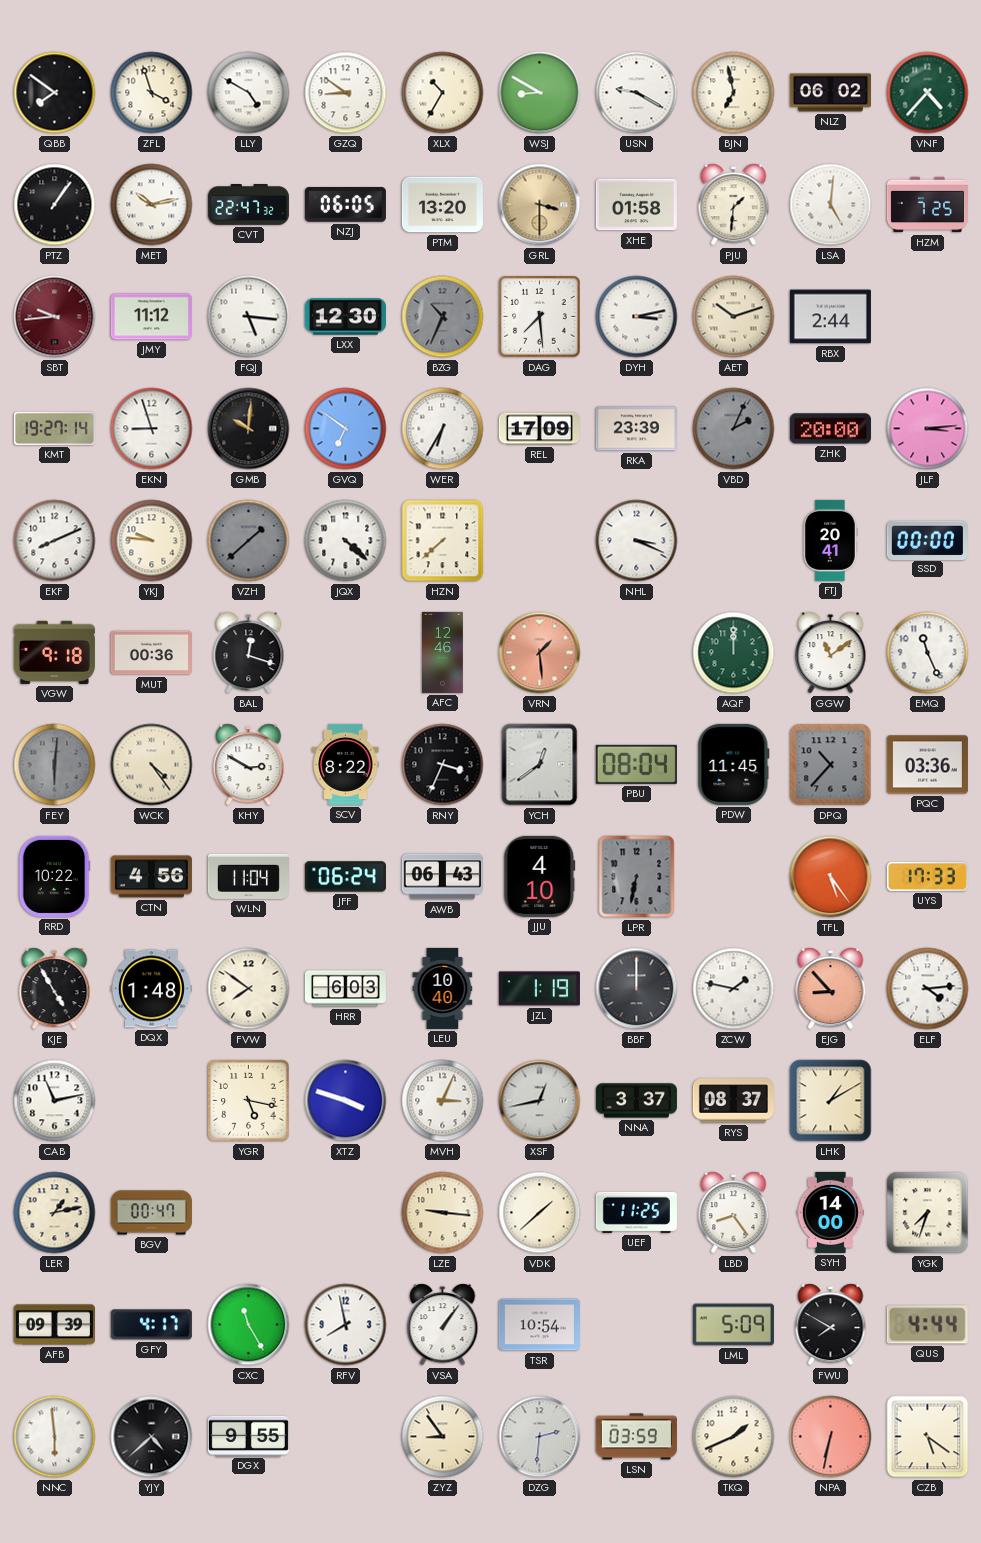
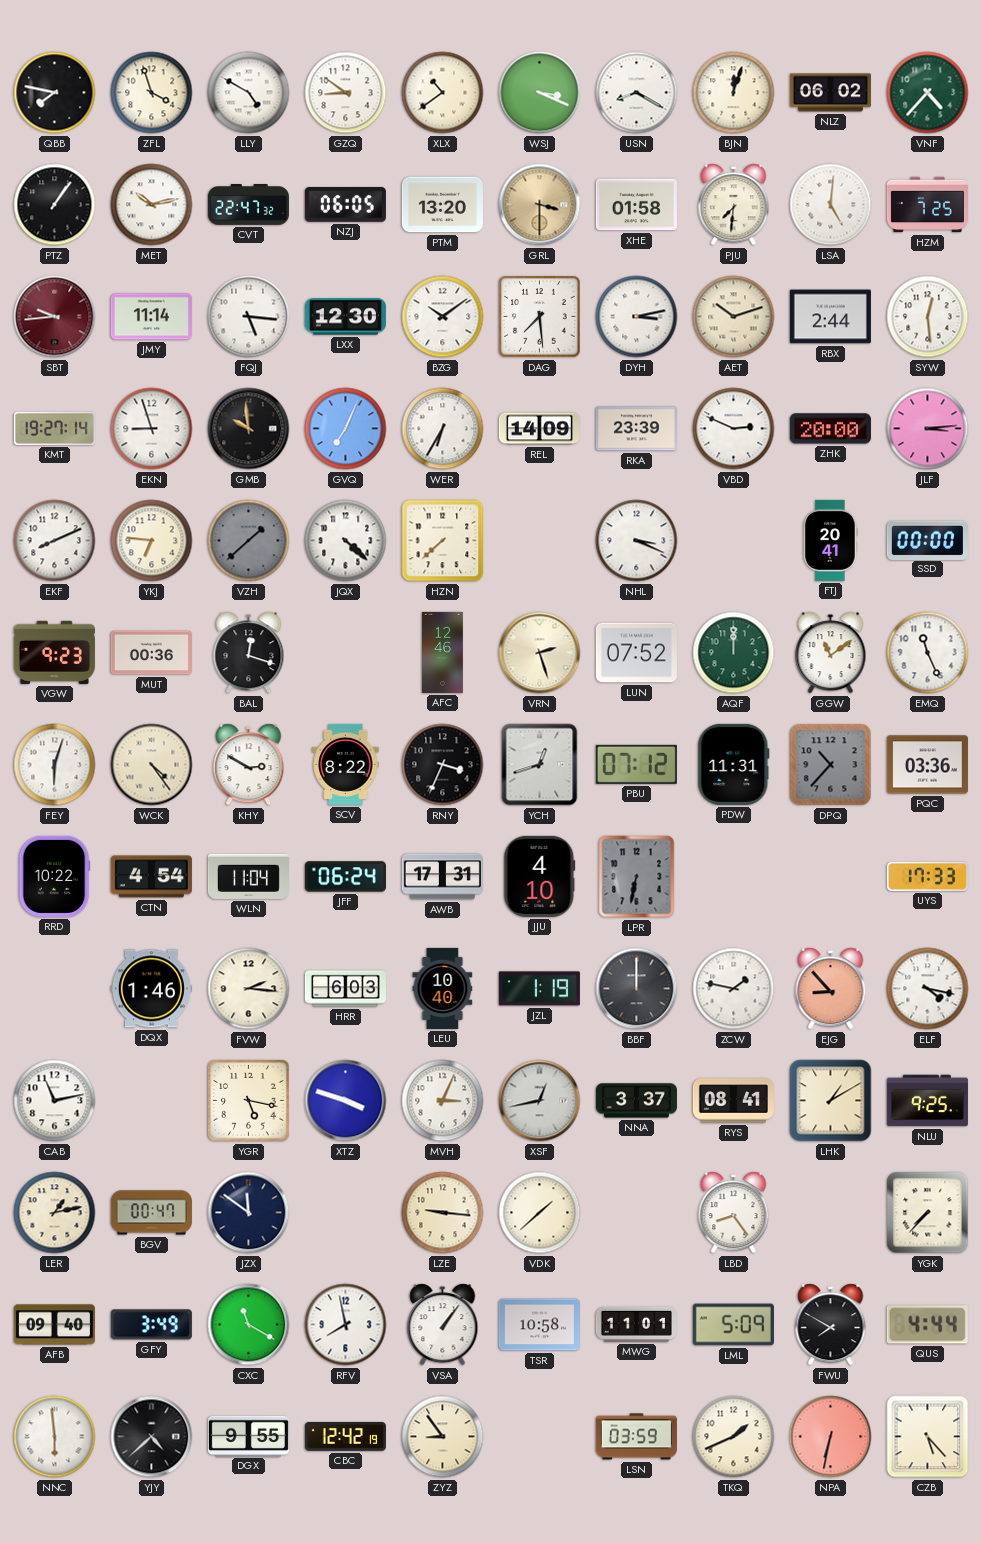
QBB: 7:51 -> 7:47 (55, 93)
XLX: 10:35 -> 10:39 (443, 93)
WSJ: 8:50 -> 3:19 (540, 93)
USN: 9:20 -> 8:20 (637, 93)
BJN: 6:58 -> 12:03 (734, 93)
PJU: 1:31 -> 7:31 (734, 205)
JMY: 11:12 -> 11:14 (151, 317)
BZG: 10:34 -> 10:09 (443, 317)
BZG dial: grey -> white (443, 317)
SYW: none -> 12:29 (928, 317)
GMB: 10:01 -> 9:59 (249, 429)
GVQ: 6:51 -> 7:04 (346, 429)
REL: 17:09 -> 14:09 (539, 429)
VBD: 2:04 -> 2:49 (734, 429)
VBD dial: grey -> white (734, 429)
YKJ: 9:46 -> 6:46 (152, 541)
VGW: 9:18 -> 9:23 (54, 652)
VRN: 1:29 -> 2:27 (540, 653)
VRN dial: salmon -> cream (540, 653)
LUN: none -> 07:52 (636, 653)
FEY: 6:01 -> 6:03 (55, 765)
FEY dial: grey -> white (55, 765)
YCH: 12:39 -> 12:42 (540, 765)
PBU: 08:04 -> 07:12 (636, 764)
PDW: 11:45 -> 11:31 (734, 764)
CTN: 4:56 -> 4:54 (151, 877)
AWB: 06:43 -> 17:31 (442, 877)
TFL: 5:24 -> none (831, 877)
KJE: 4:55 -> none (55, 989)
DQX: 1:48 -> 1:46 (151, 989)
FVW: 7:51 -> 2:16 (249, 989)
ELF: 4:14 -> 4:17 (928, 989)
RYS: 08:37 -> 08:41 (733, 1101)
NLU: none -> 9:25 (927, 1101)
JZX: none -> 11:51 (249, 1213)
UEF: 11:25 -> none (636, 1212)
SYH: 14:00 -> none (830, 1212)
YGK: 7:33 -> 7:37 (928, 1213)
AFB: 09:39 -> 09:40 (54, 1325)
GFY: 4:17 -> 3:49 (151, 1325)
CXC: 11:25 -> 11:20 (249, 1325)
TSR: 10:54 -> 10:58 (539, 1325)
MWG: none -> 11:01 (636, 1324)
CBC: none -> 12:42 (345, 1436)
DZG: 2:31 -> none (540, 1437)
CZB: 5:21 -> 5:23 (928, 1437)
